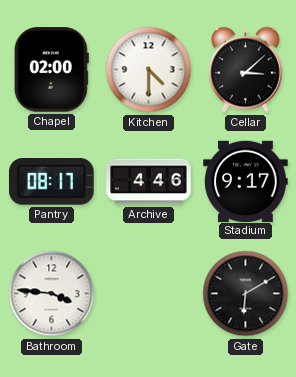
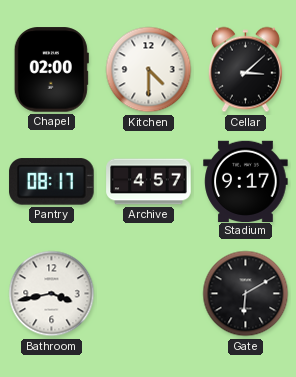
Archive: 4:46 -> 4:57 (149, 182)
Bathroom: 3:46 -> 3:43 (52, 294)
